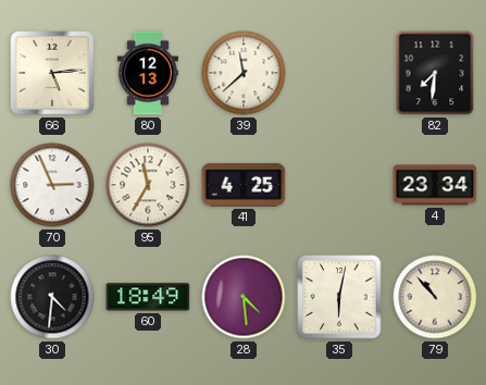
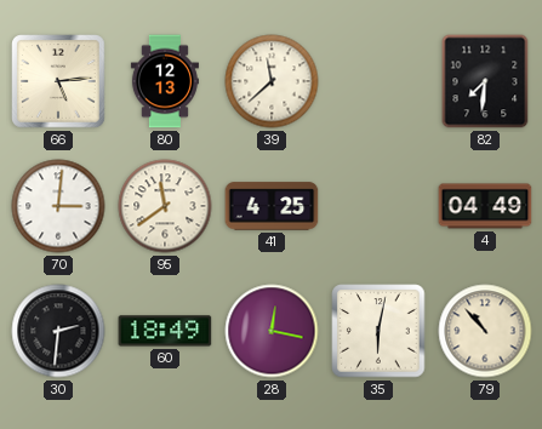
70: 2:56 -> 3:01 (58, 206)
95: 11:35 -> 11:39 (165, 206)
4: 23:34 -> 04:49 (485, 206)
30: 4:31 -> 2:31 (58, 331)
28: 4:29 -> 12:17 (272, 331)
